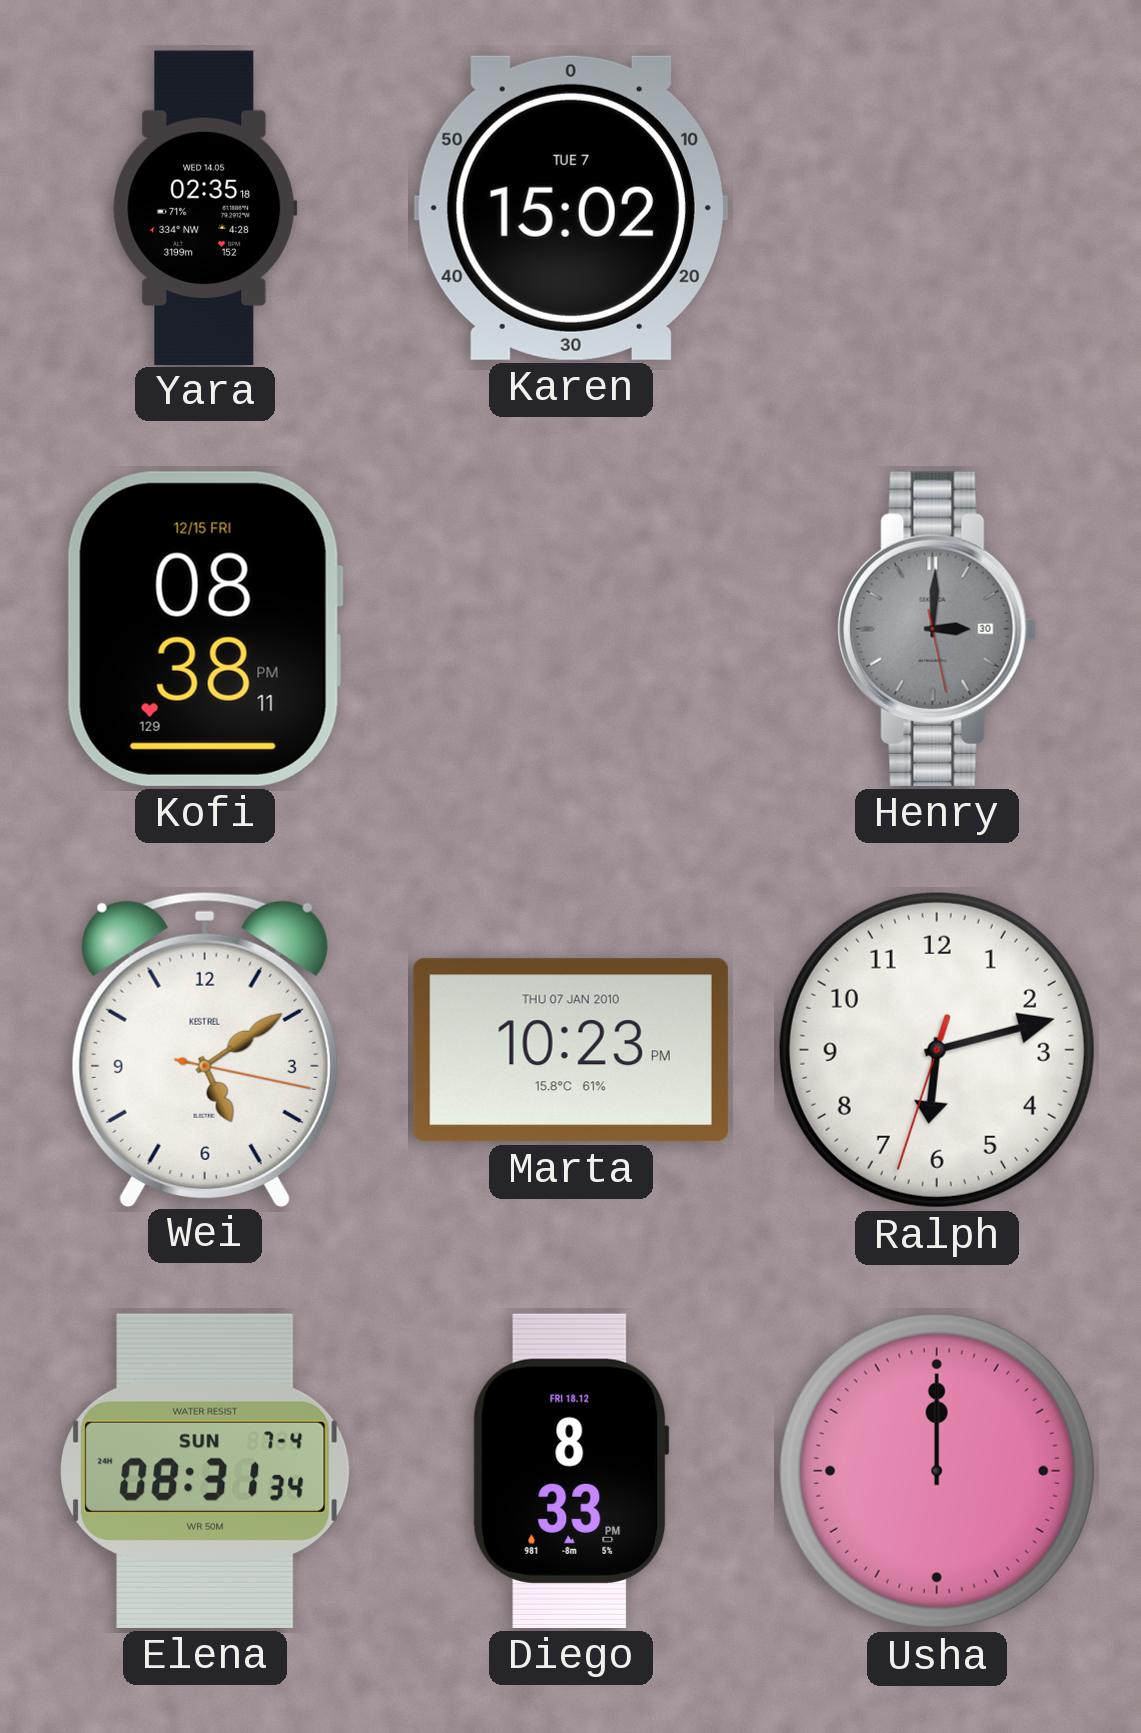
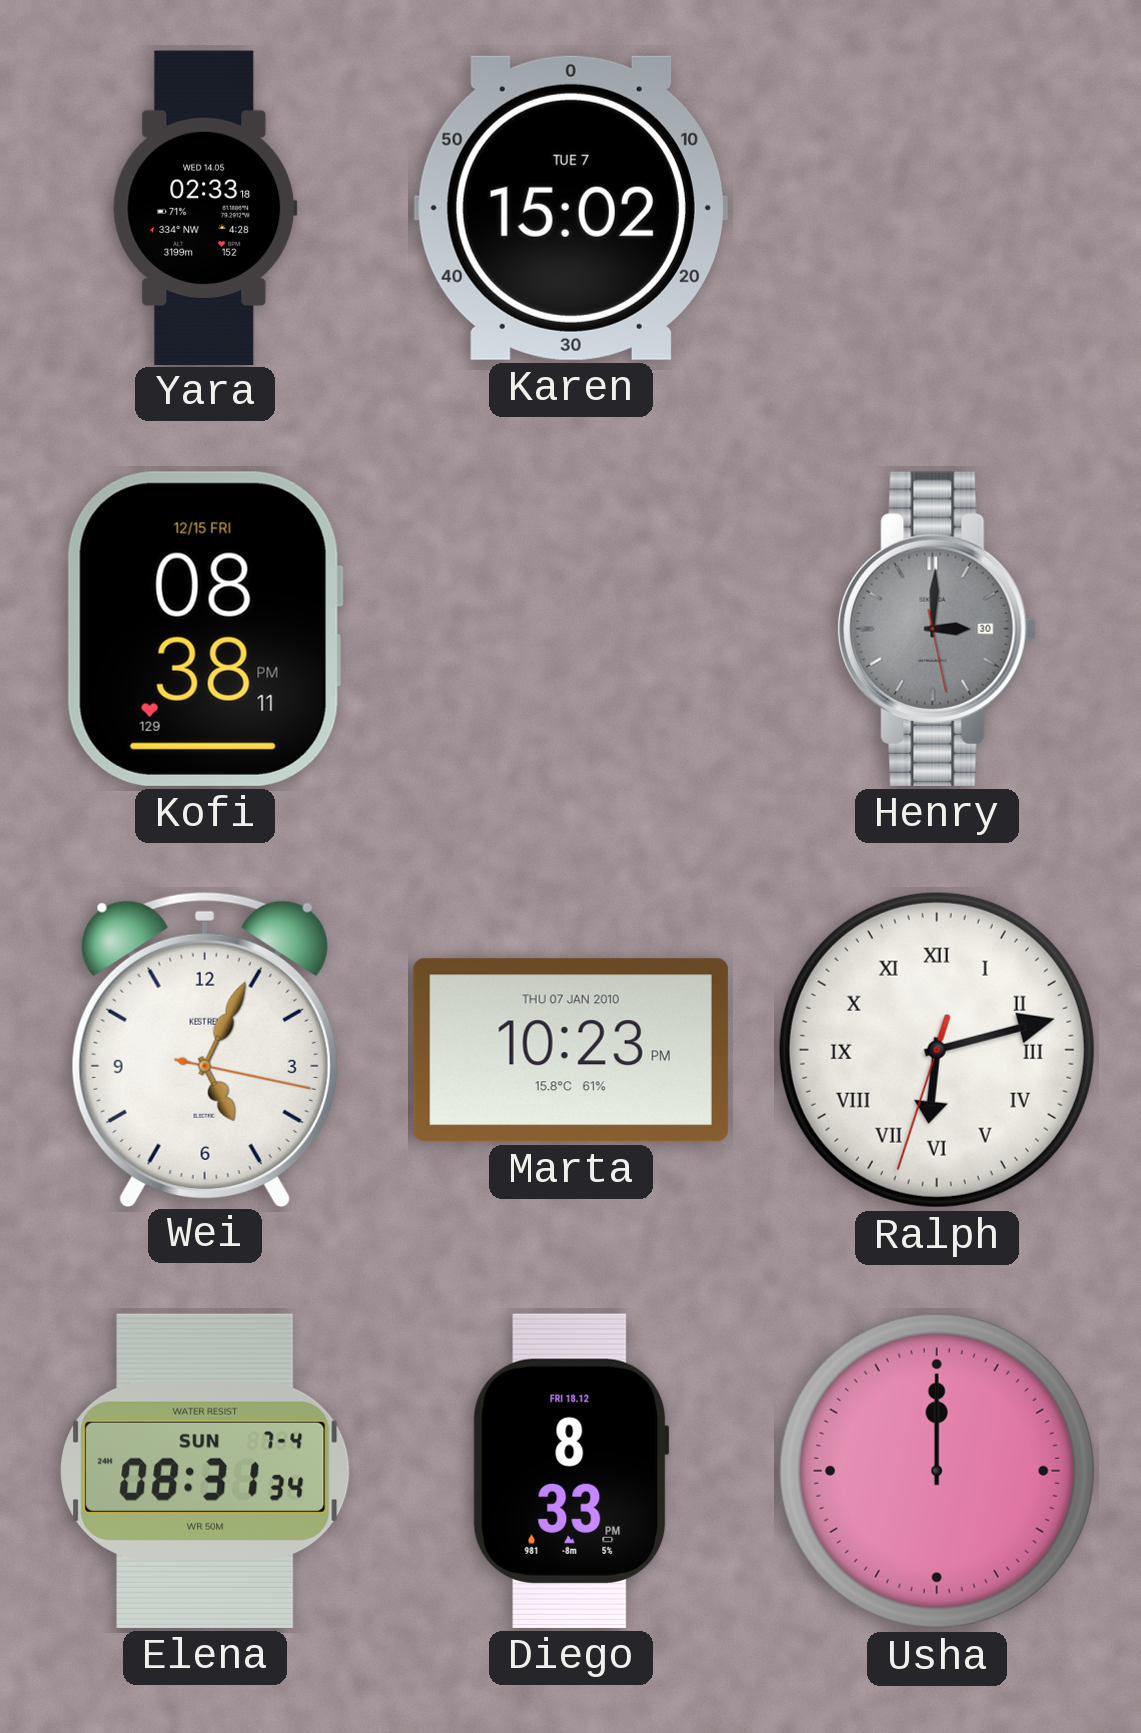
Yara: 02:35 -> 02:33 (205, 207)
Wei: 5:09 -> 5:04 (205, 1049)
Ralph numerals: Arabic -> Roman (937, 1050)
